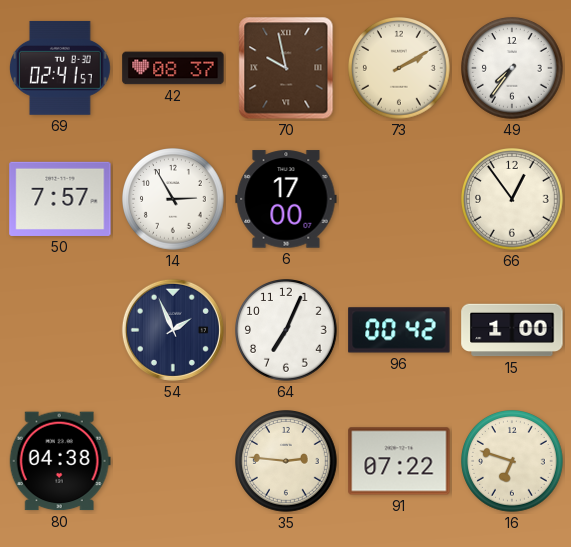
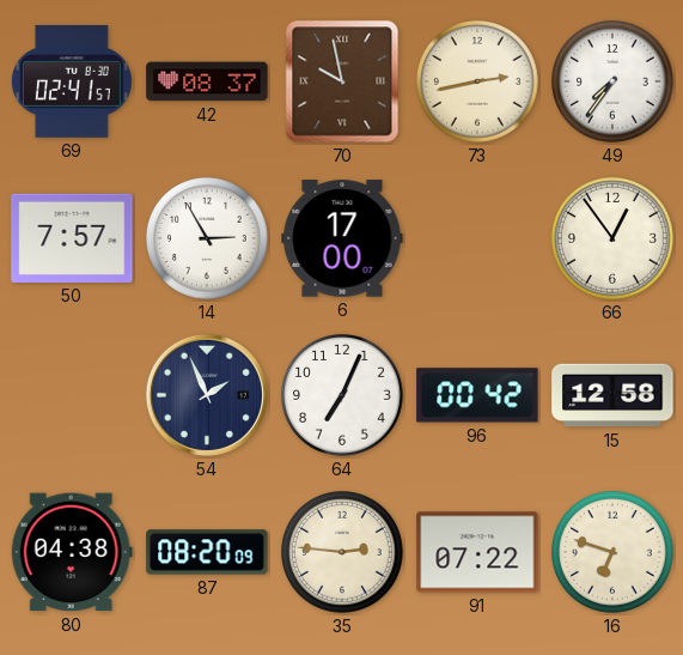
73: 2:10 -> 2:43 (478, 83)
15: 1:00 -> 12:58 (612, 395)
87: none -> 08:20 (207, 552)
